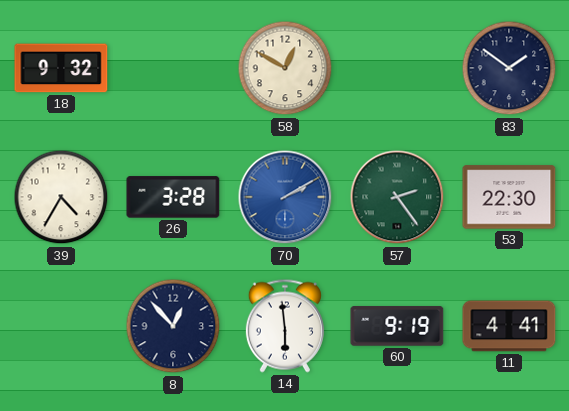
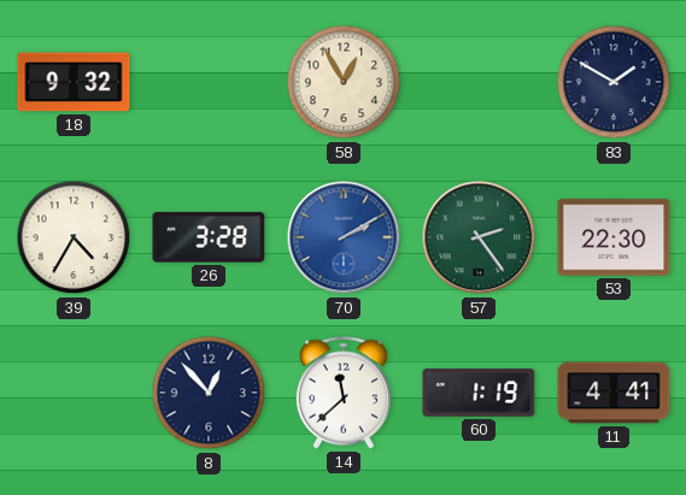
58: 12:50 -> 12:55 (344, 82)
83: 1:51 -> 1:50 (614, 82)
14: 5:59 -> 11:38 (344, 393)
60: 9:19 -> 1:19 (479, 393)
